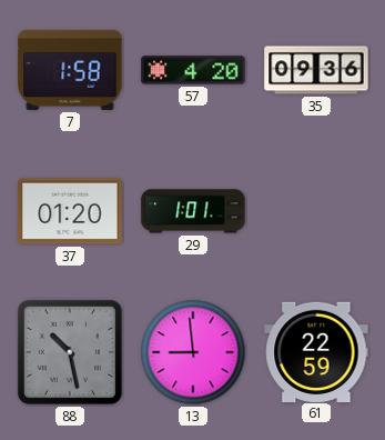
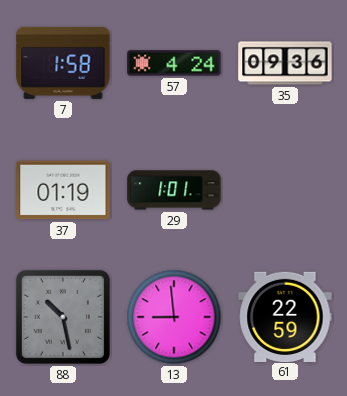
57: 4:20 -> 4:24 (174, 63)
37: 01:20 -> 01:19 (63, 190)
